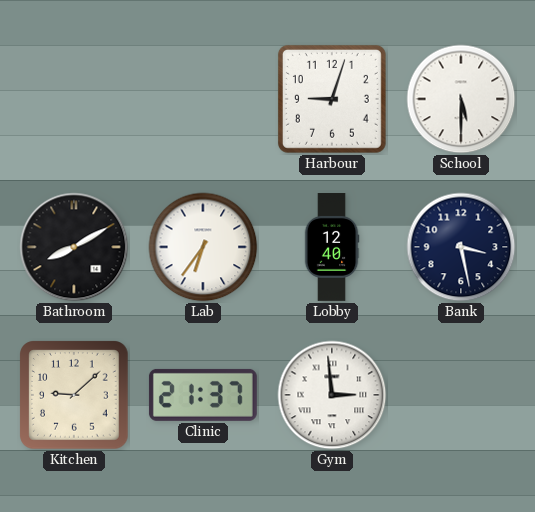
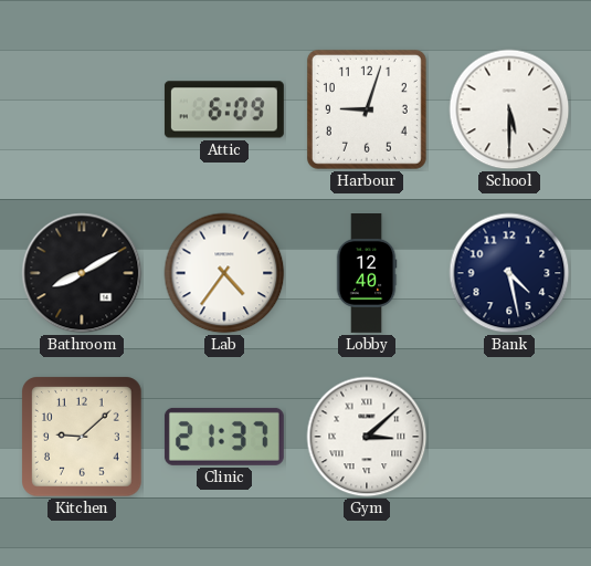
Attic: none -> 6:09 (224, 109)
Lab: 6:36 -> 4:36 (224, 273)
Bank: 3:28 -> 4:28 (509, 273)
Gym: 2:59 -> 3:08 (367, 437)
